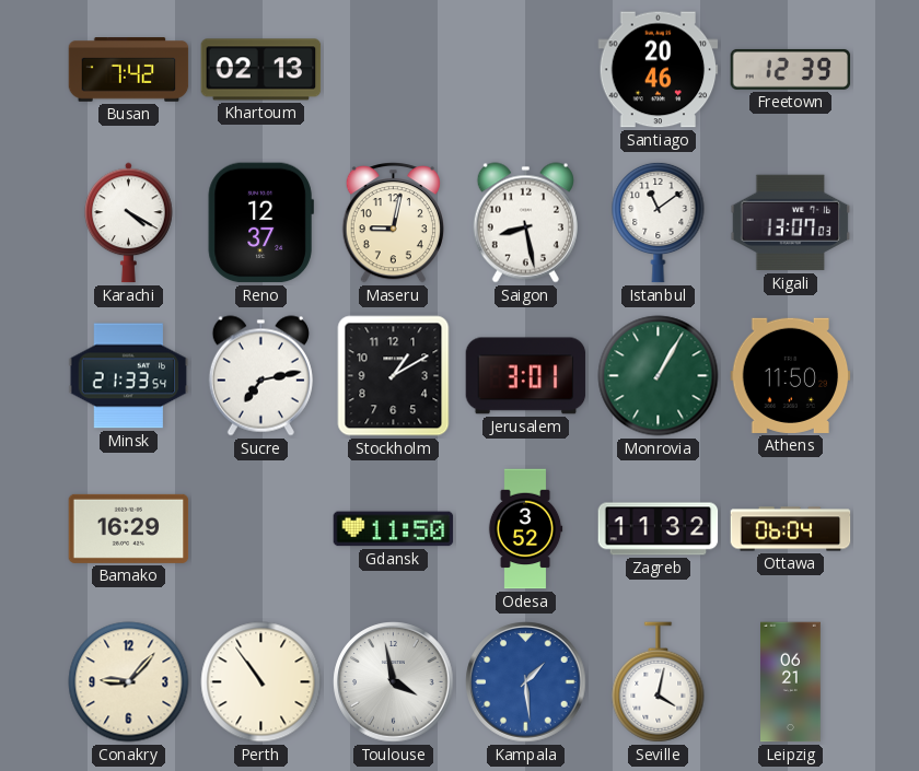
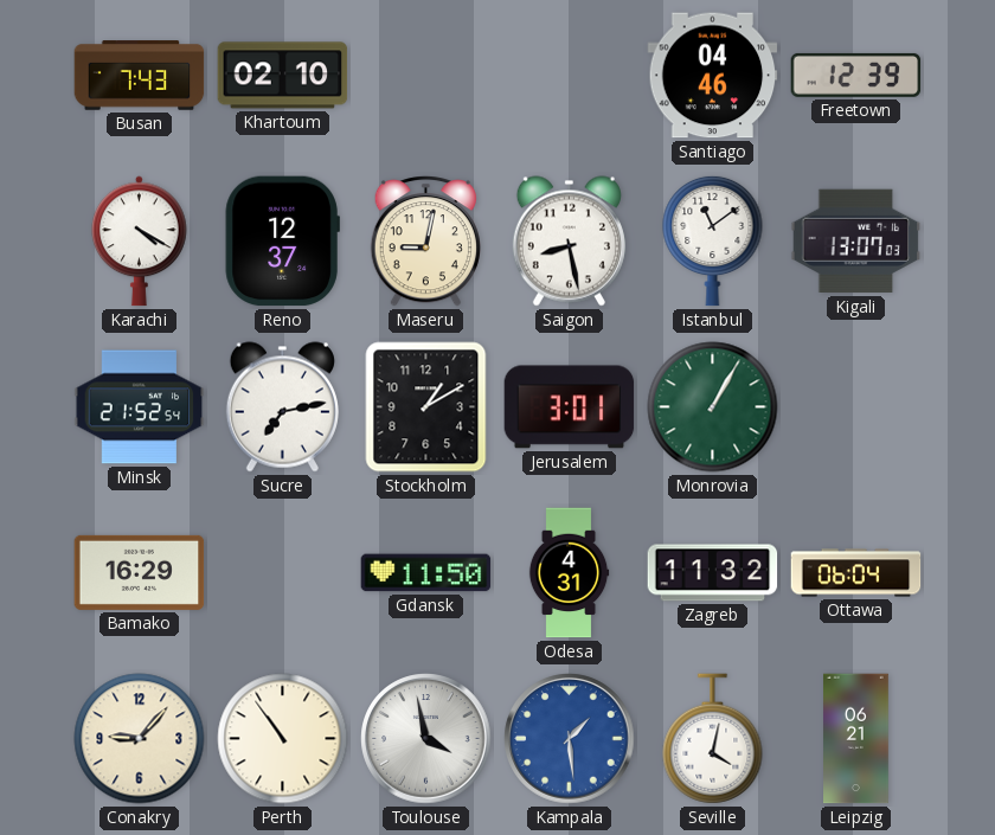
Busan: 7:42 -> 7:43 (140, 76)
Khartoum: 02:13 -> 02:10 (283, 76)
Santiago: 20:46 -> 04:46 (713, 76)
Minsk: 21:33 -> 21:52 (140, 407)
Athens: 11:50 -> none (791, 375)
Odesa: 3:52 -> 4:31 (569, 573)
